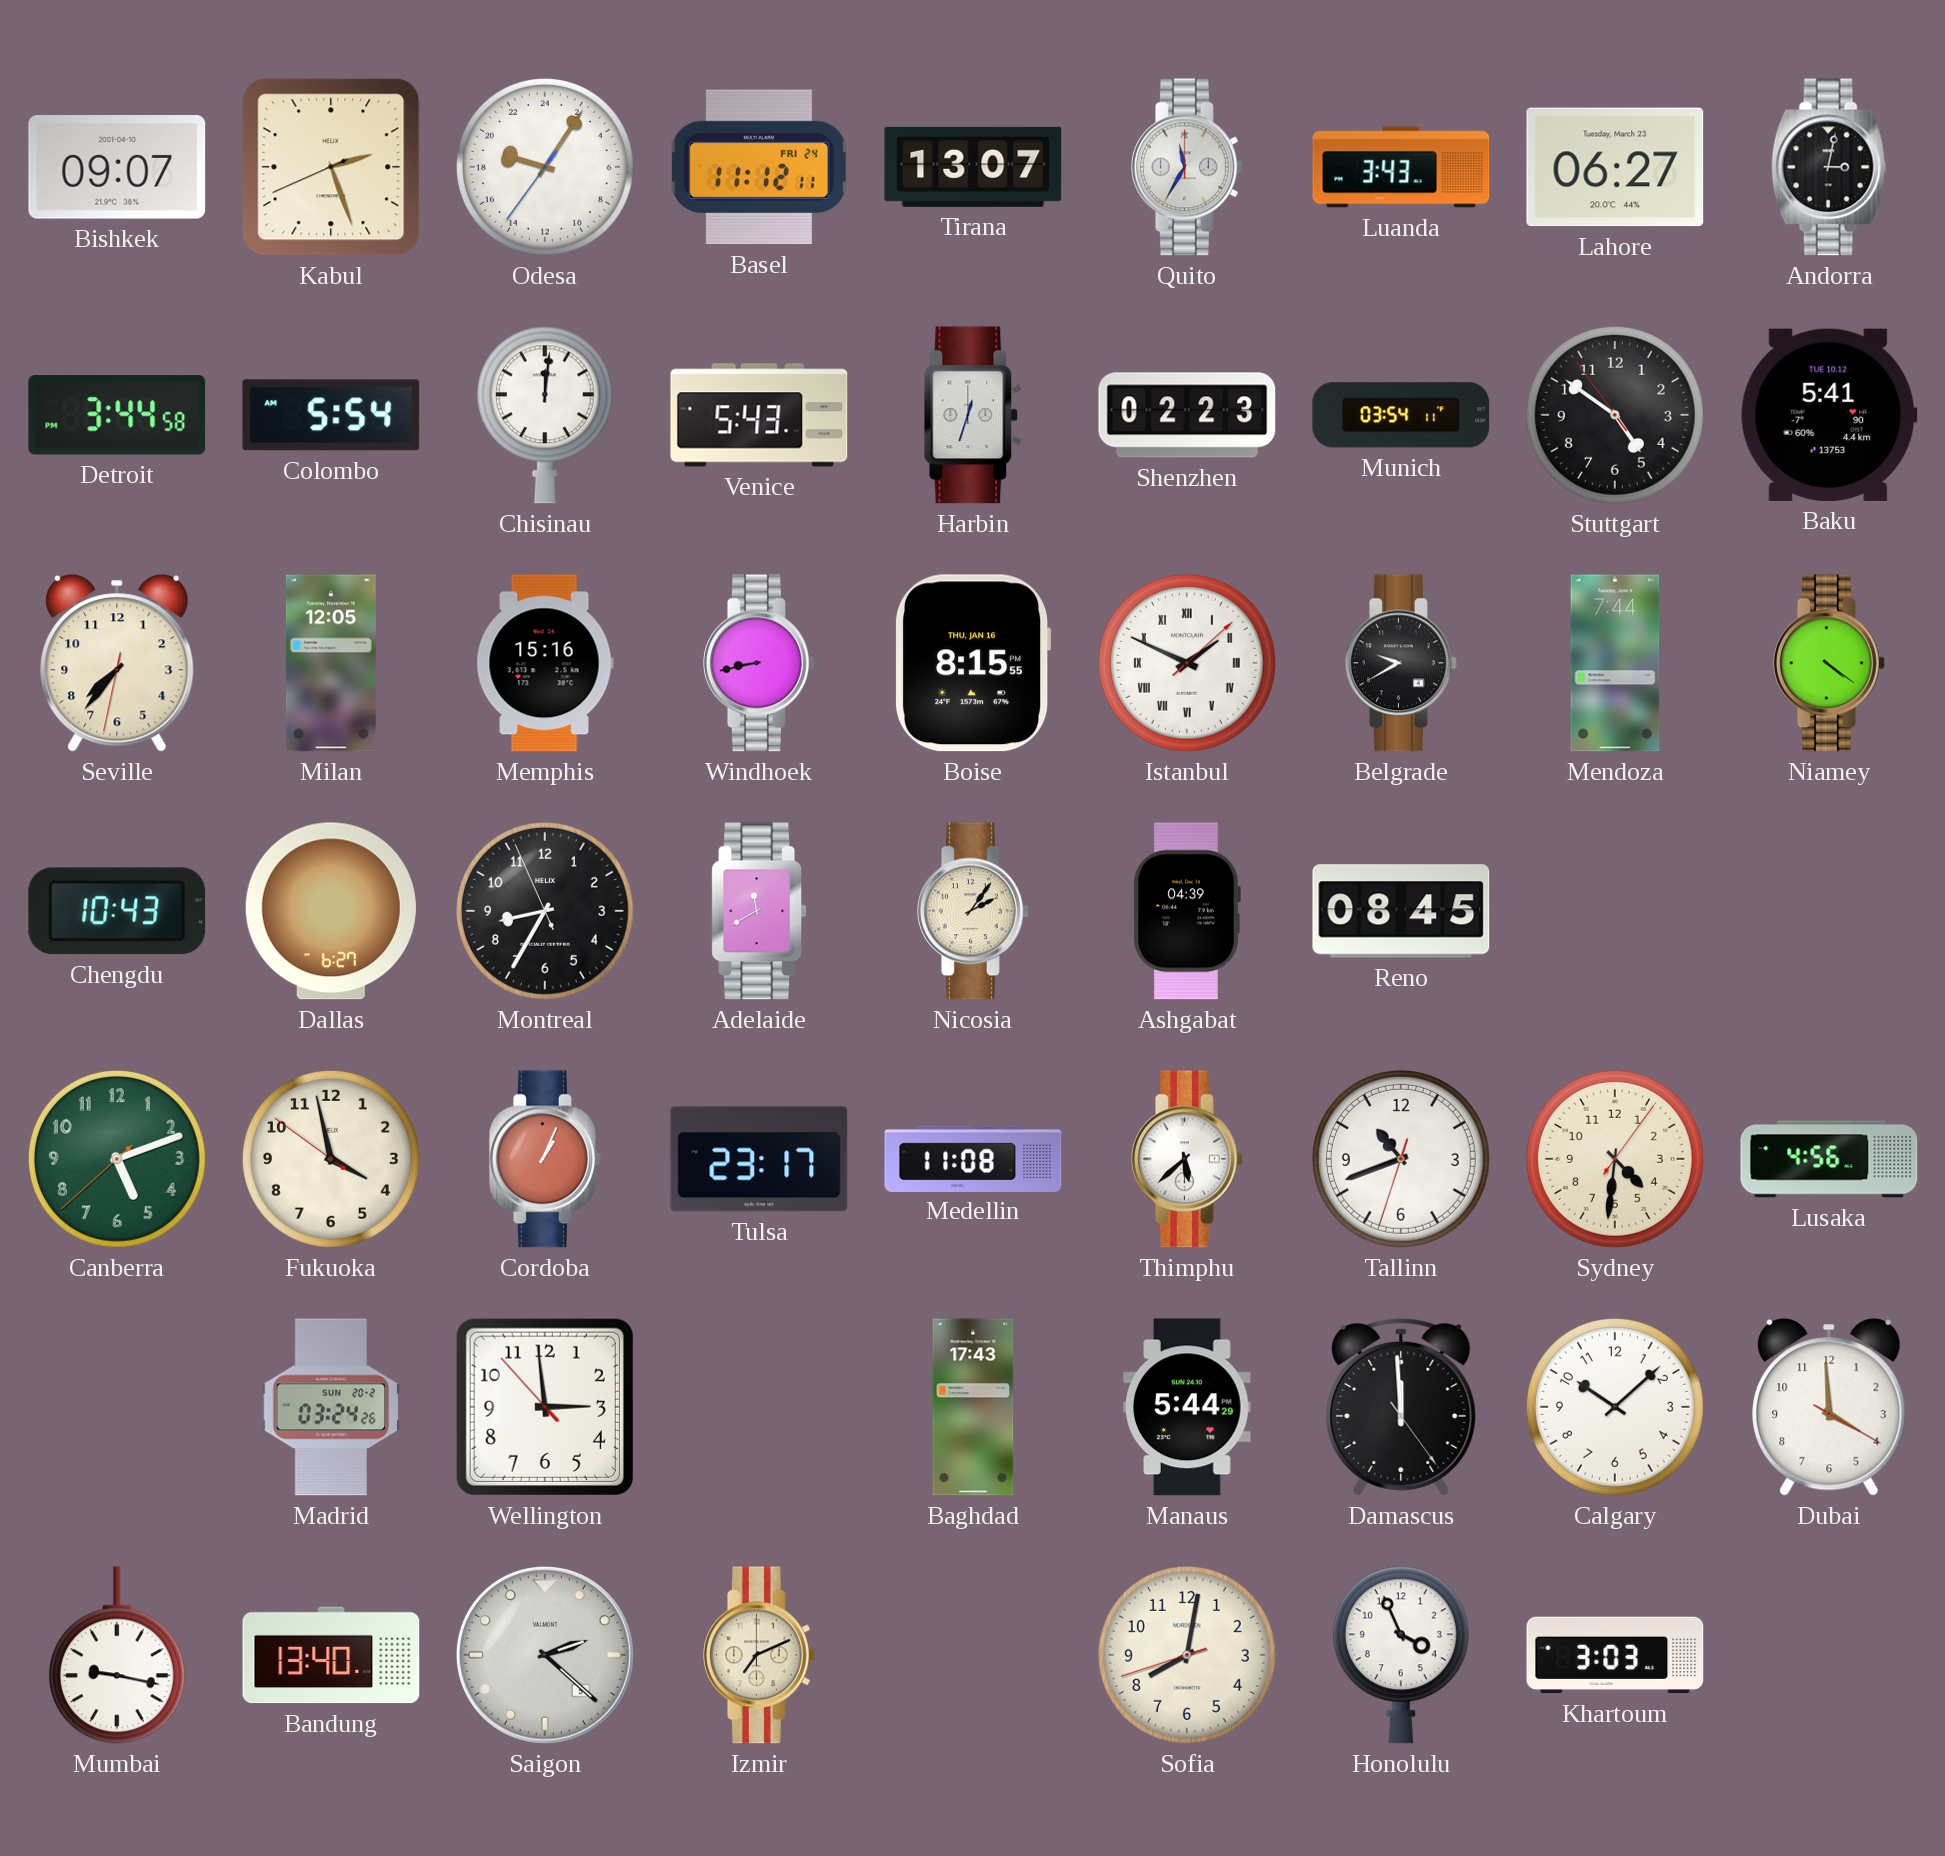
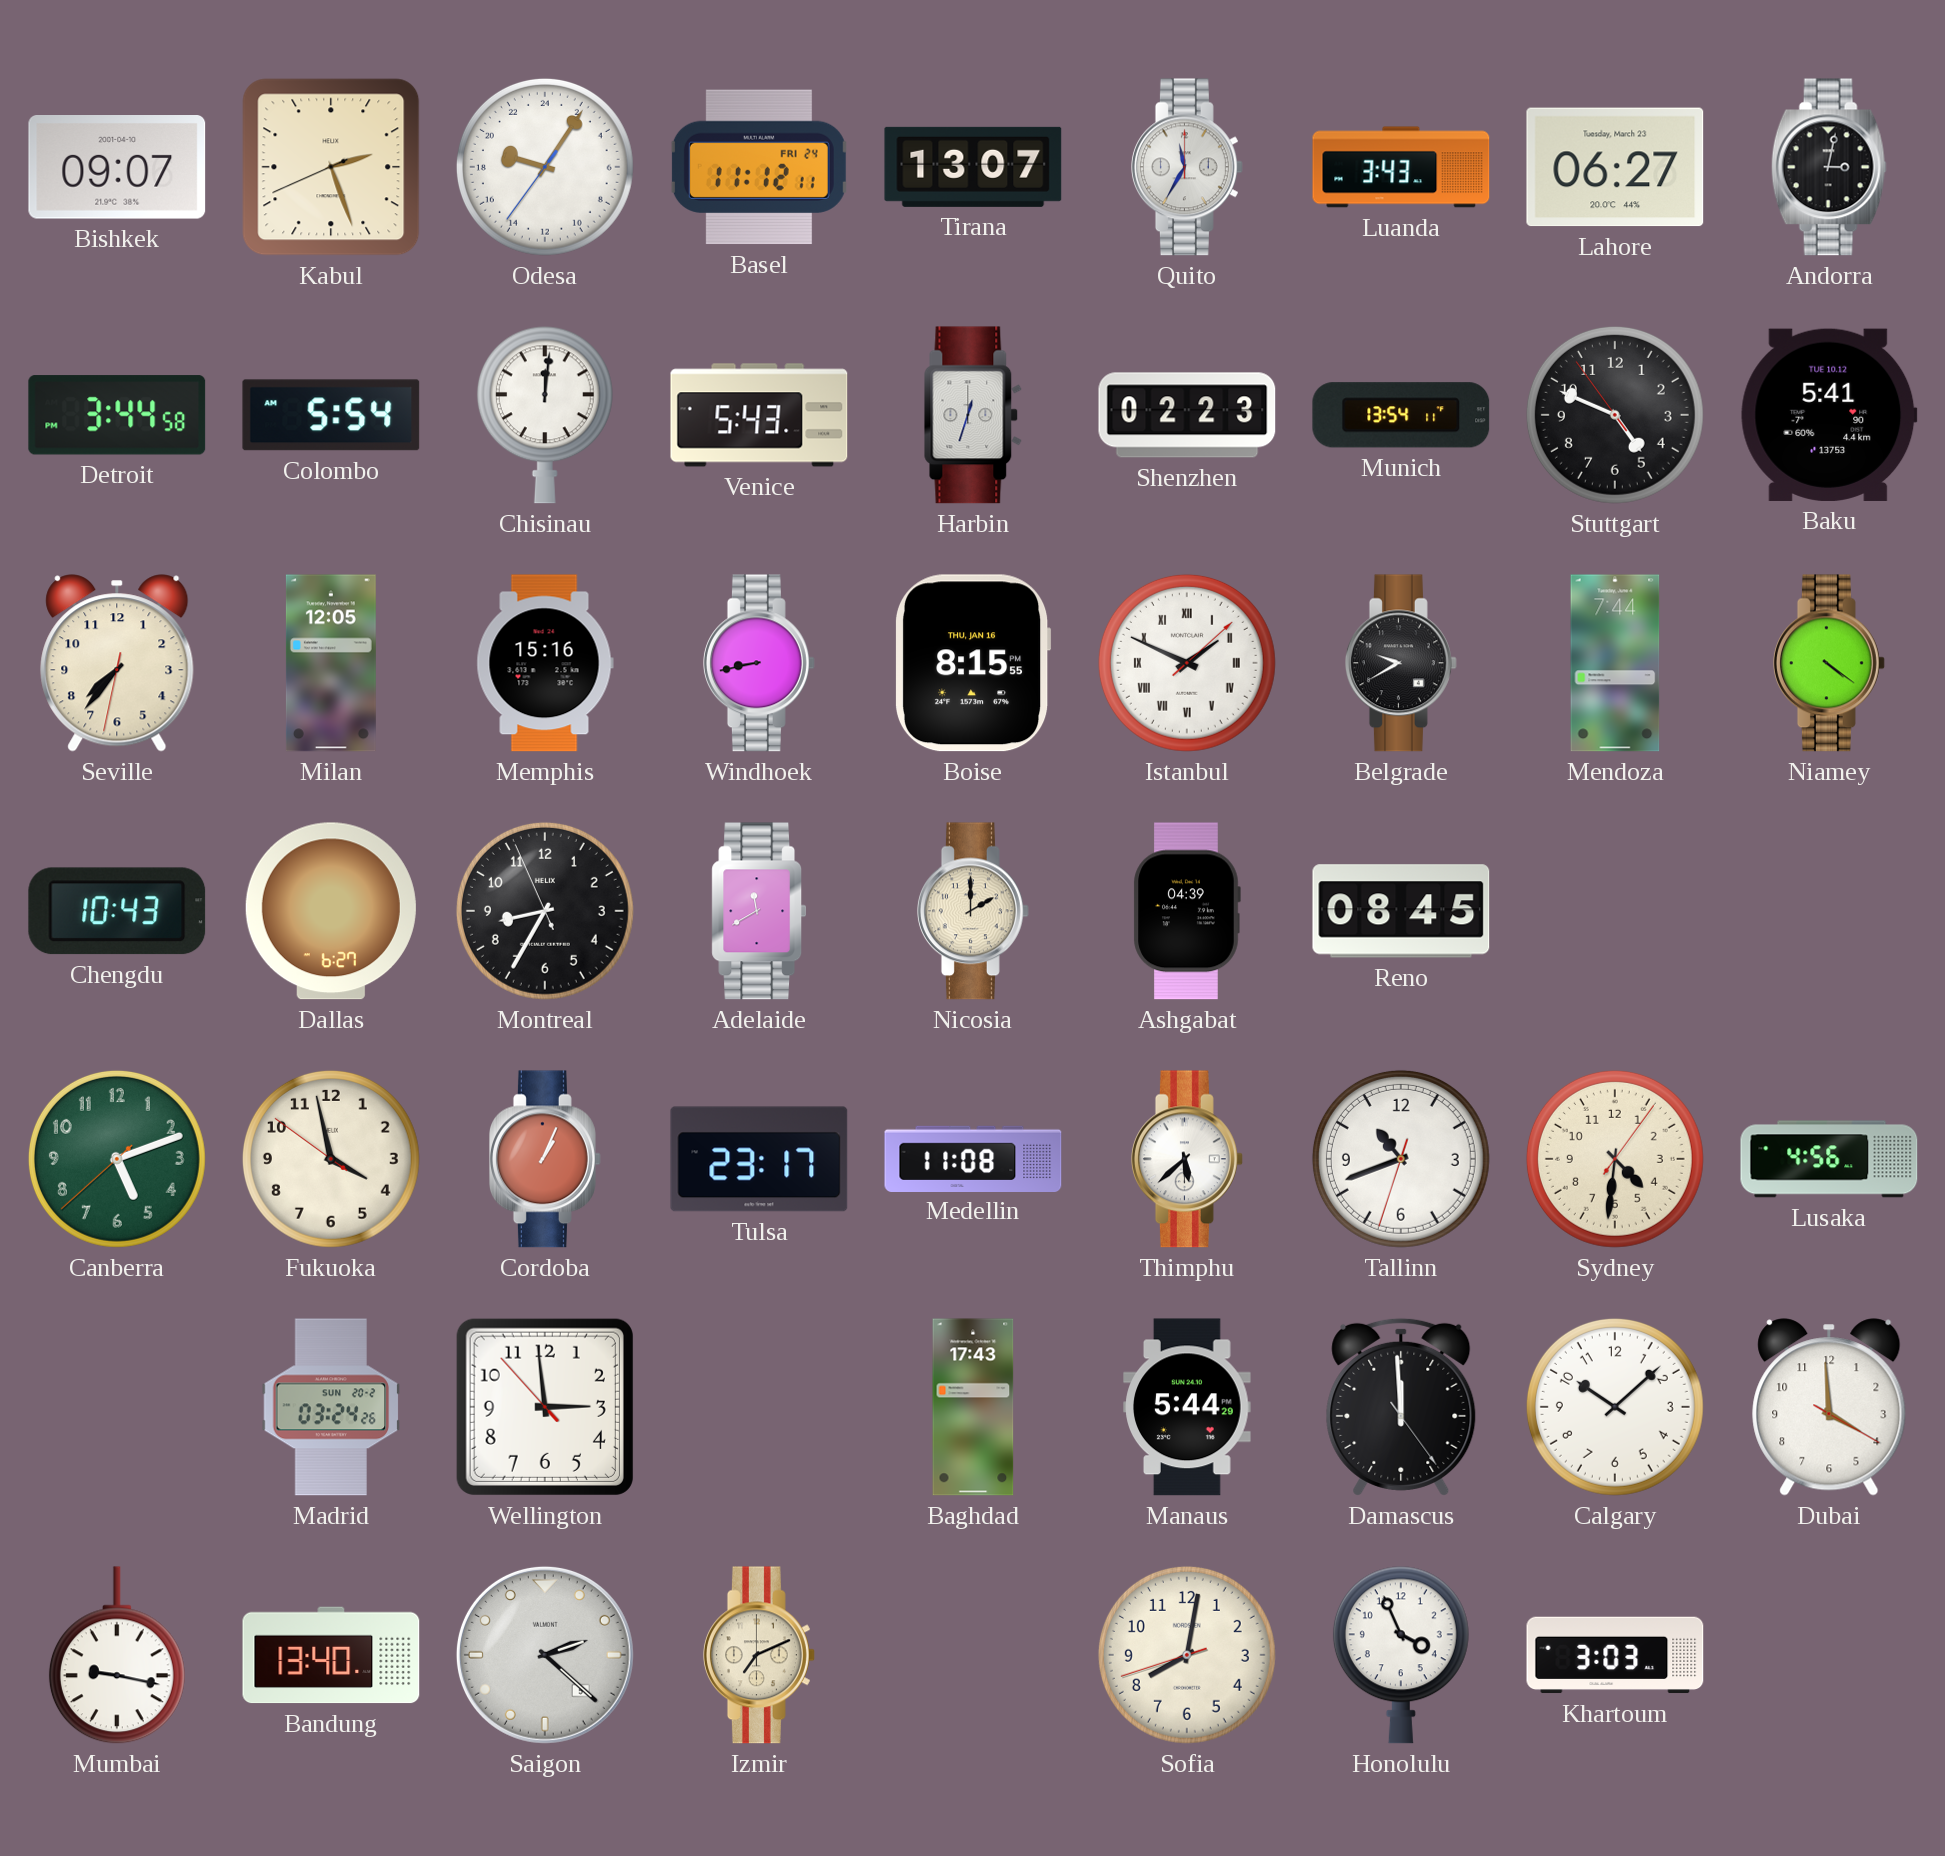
Munich: 03:54 -> 13:54 (1401, 415)
Stuttgart: 4:50 -> 4:48 (1615, 415)
Nicosia: 2:06 -> 2:00 (974, 911)
